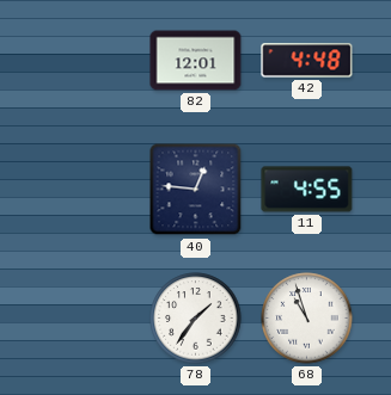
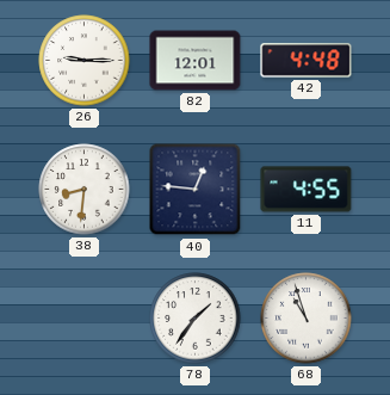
26: none -> 9:15 (85, 61)
38: none -> 8:31 (85, 190)
